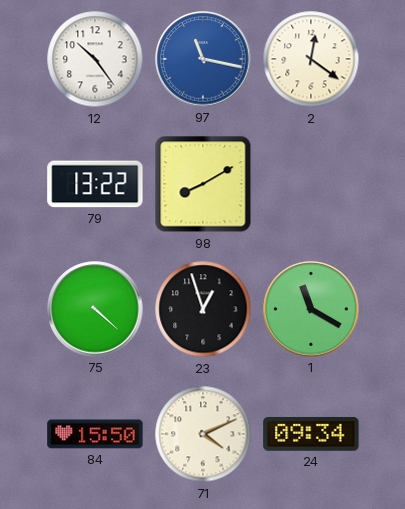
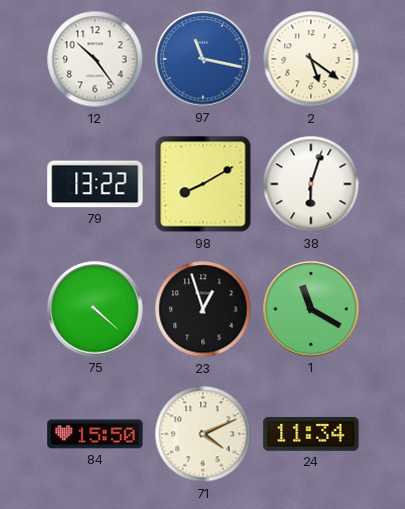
2: 12:21 -> 5:21 (311, 59)
38: none -> 6:03 (311, 184)
24: 09:34 -> 11:34 (311, 434)
